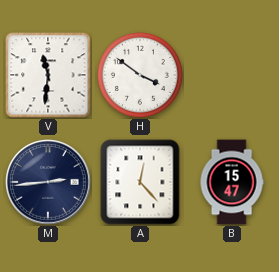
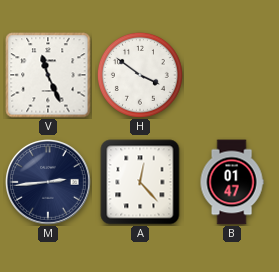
V: 11:31 -> 11:26 (48, 75)
B: 15:47 -> 01:47 (232, 182)
